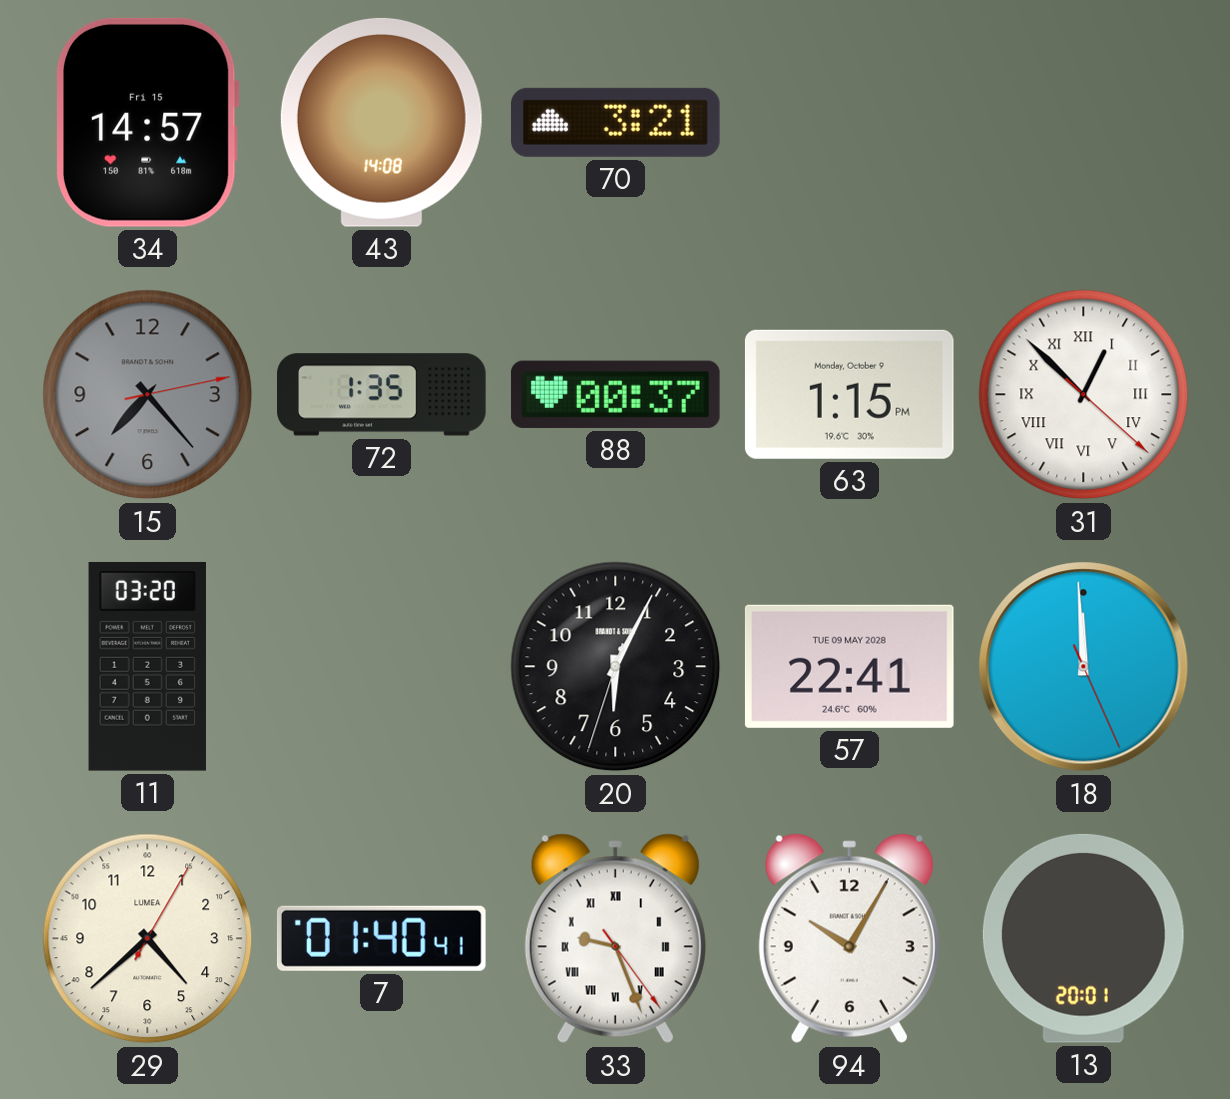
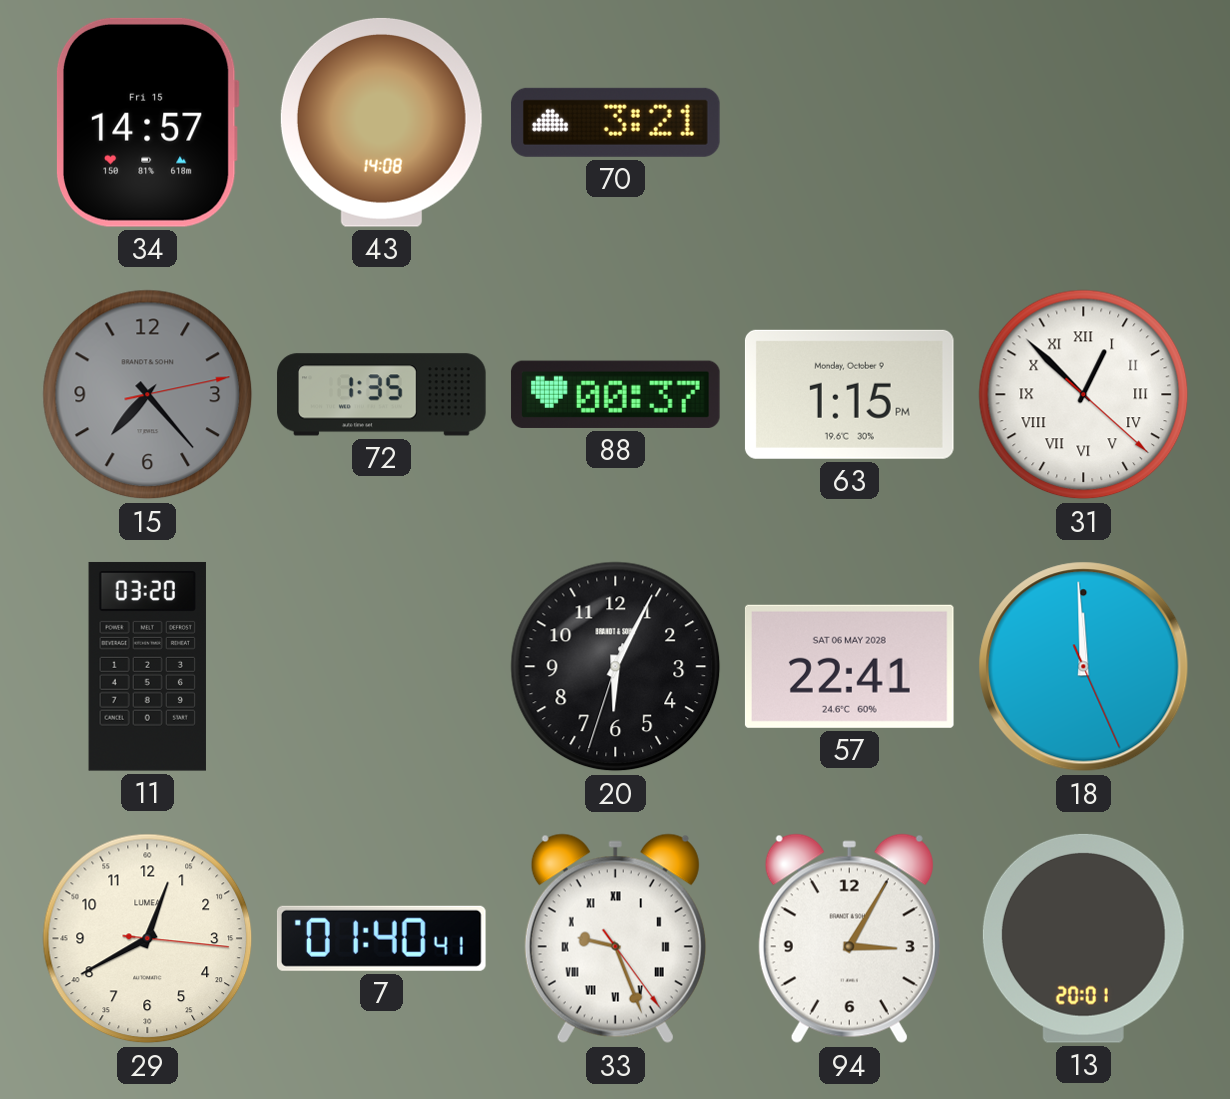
57 date: TUE 09 MAY 2028 -> SAT 06 MAY 2028 (849, 666)
29: 4:38 -> 12:40 (148, 939)
94: 10:05 -> 3:05 (849, 939)
